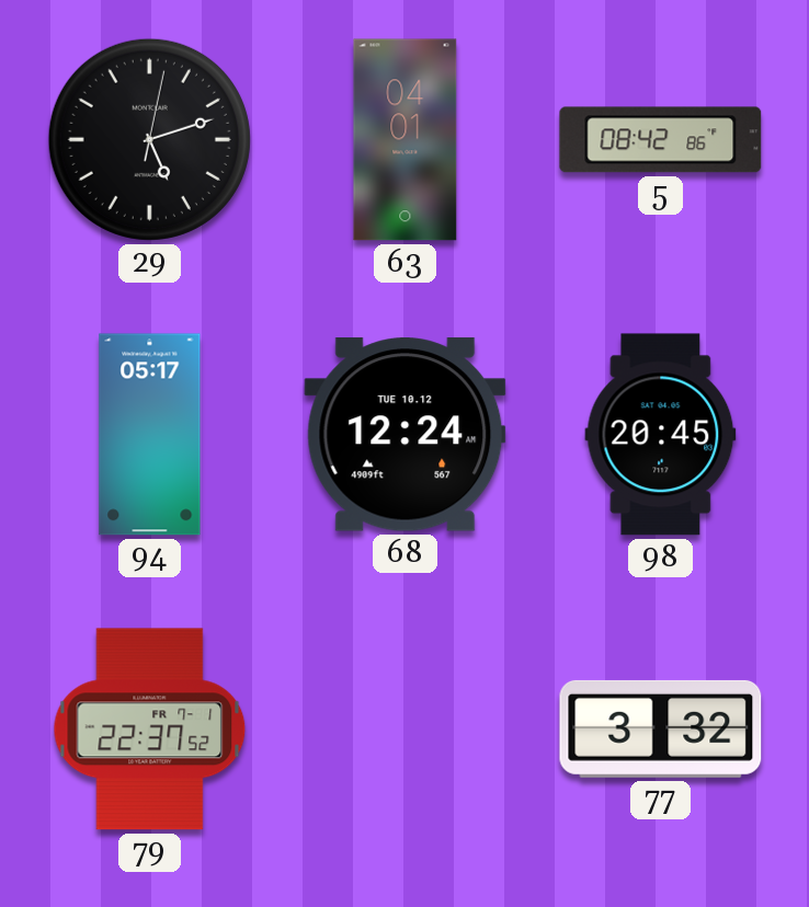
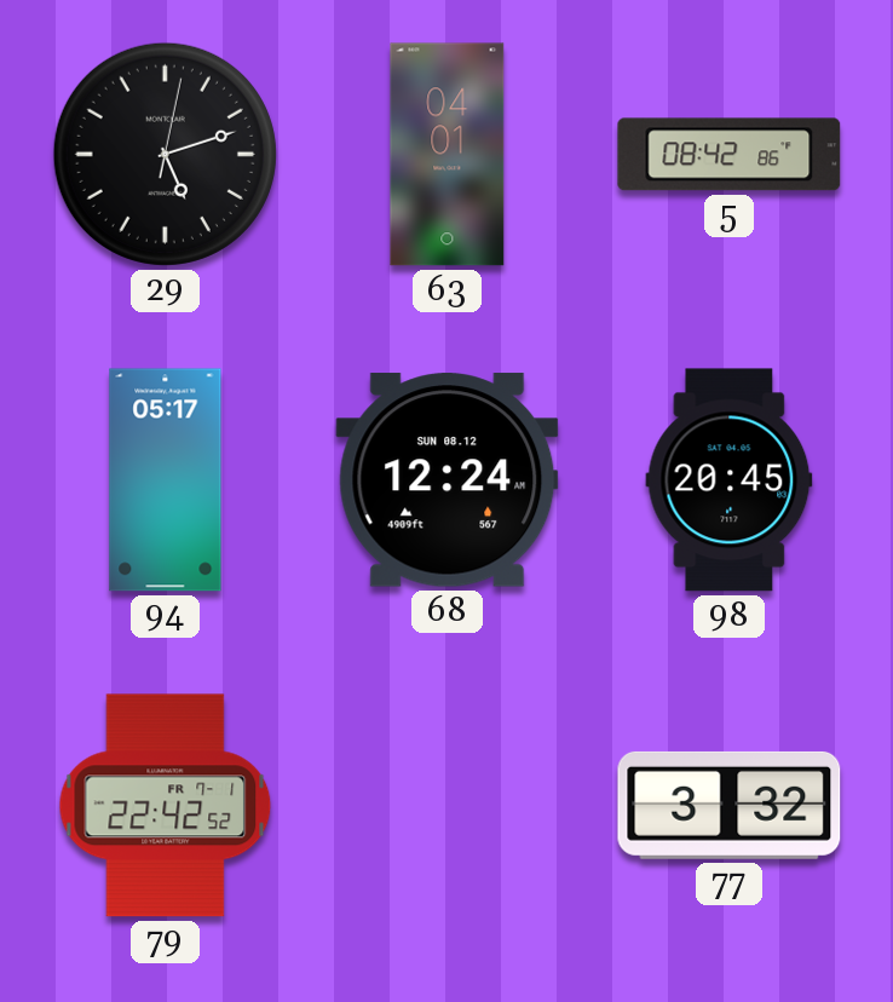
68 date: TUE 10.12 -> SUN 08.12 (448, 480)
79: 22:37 -> 22:42 (166, 806)
